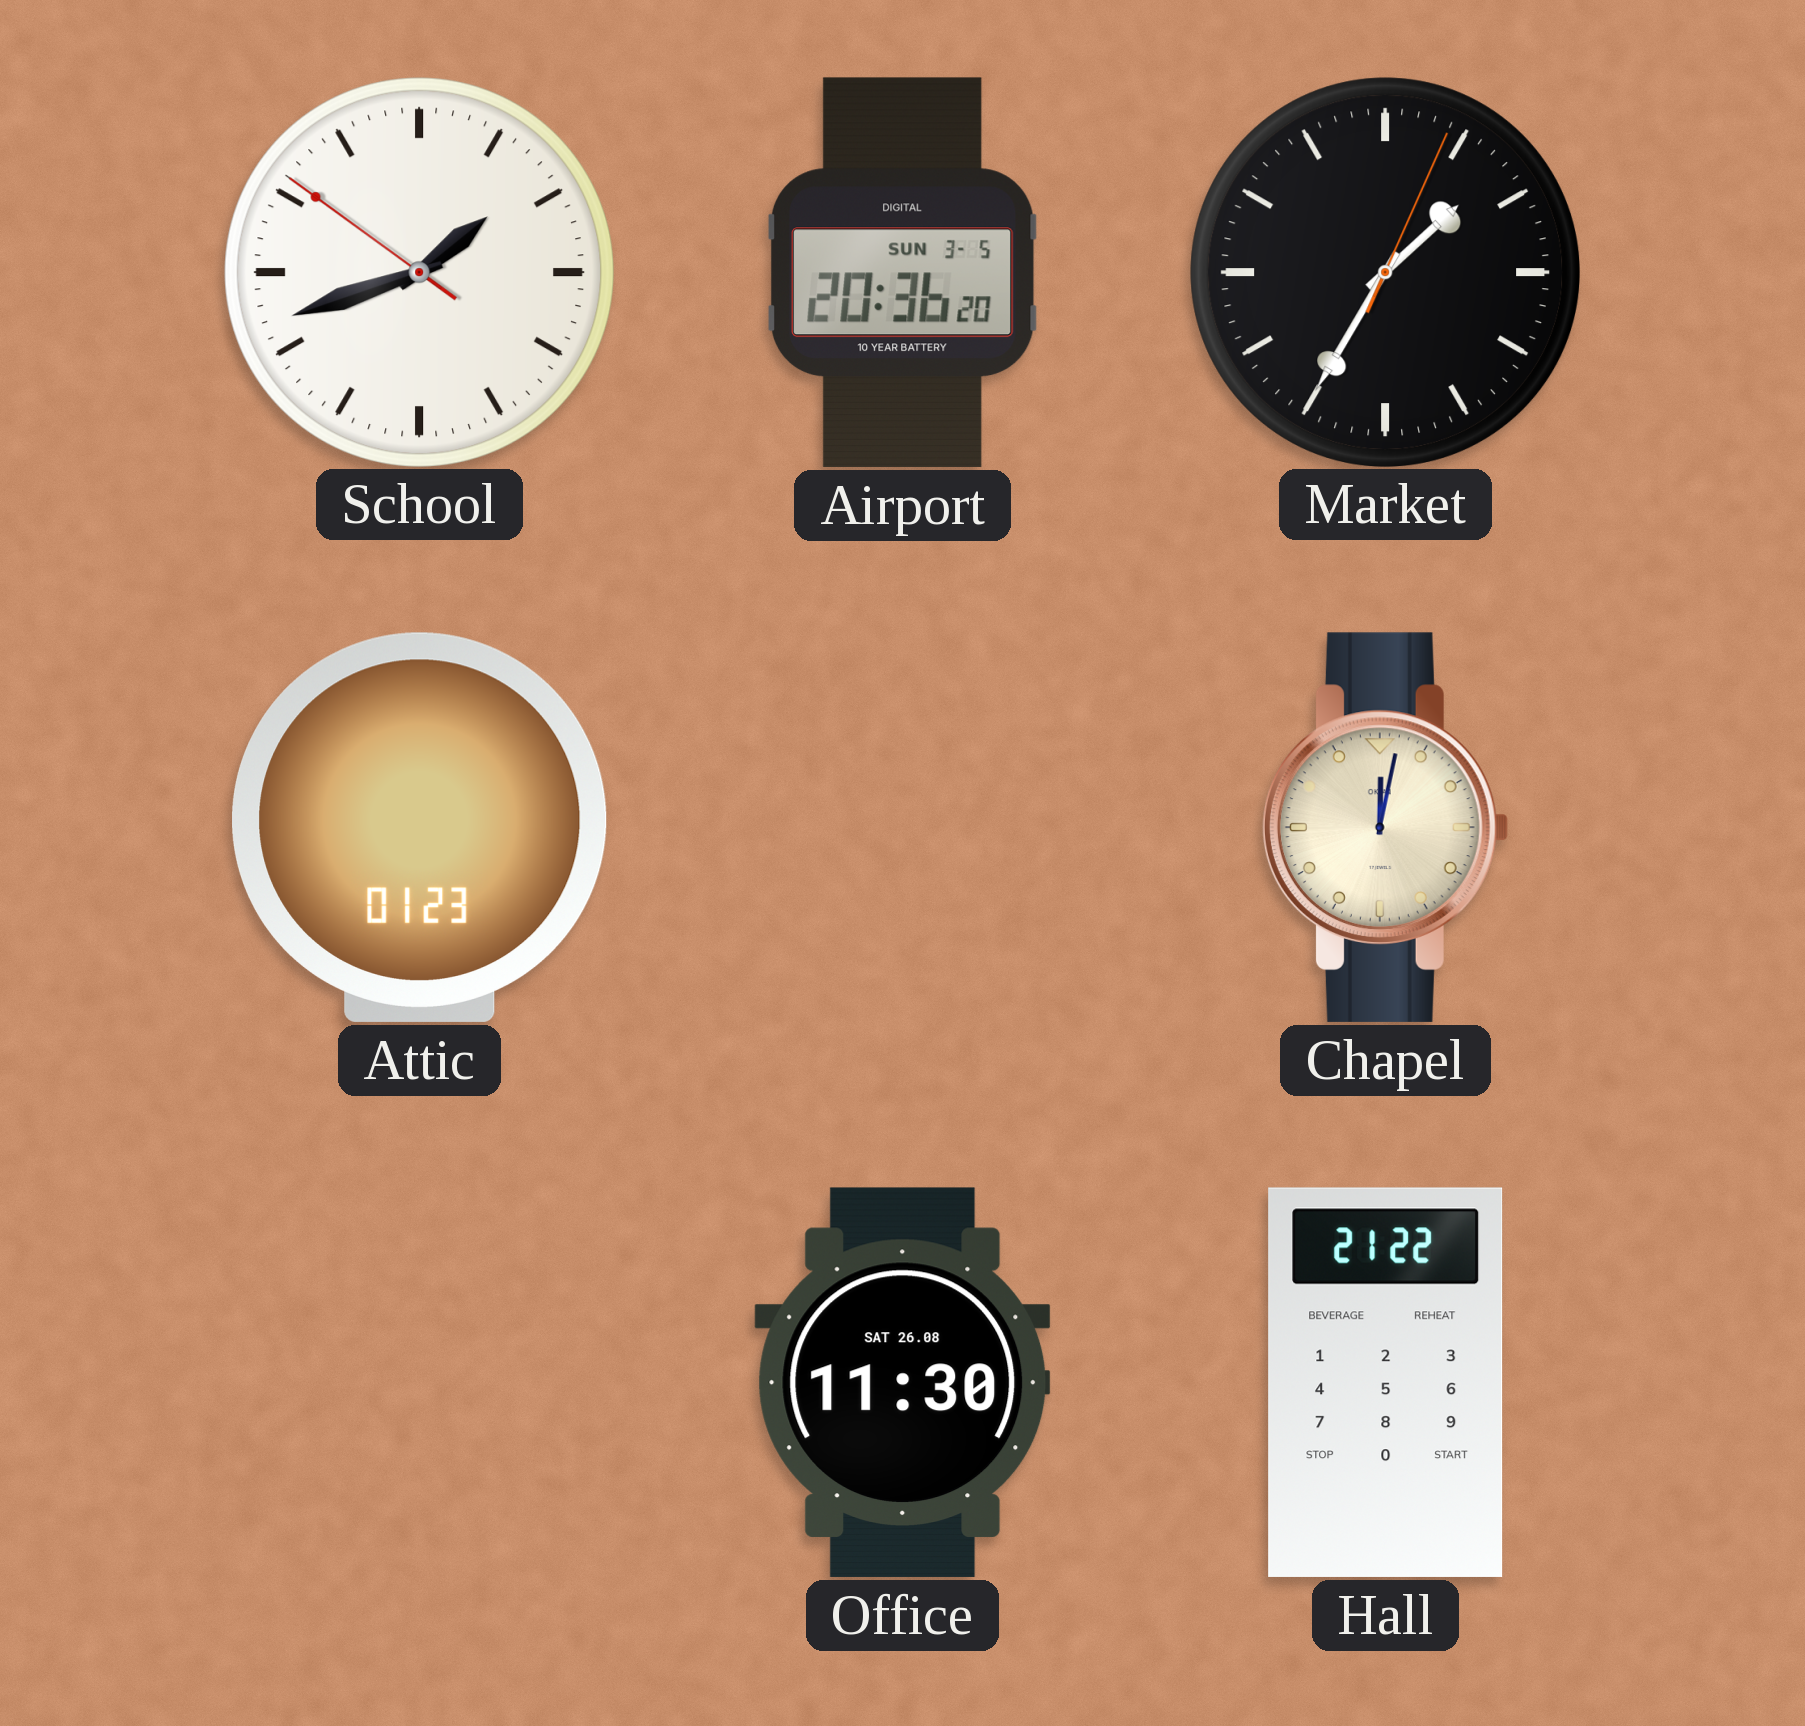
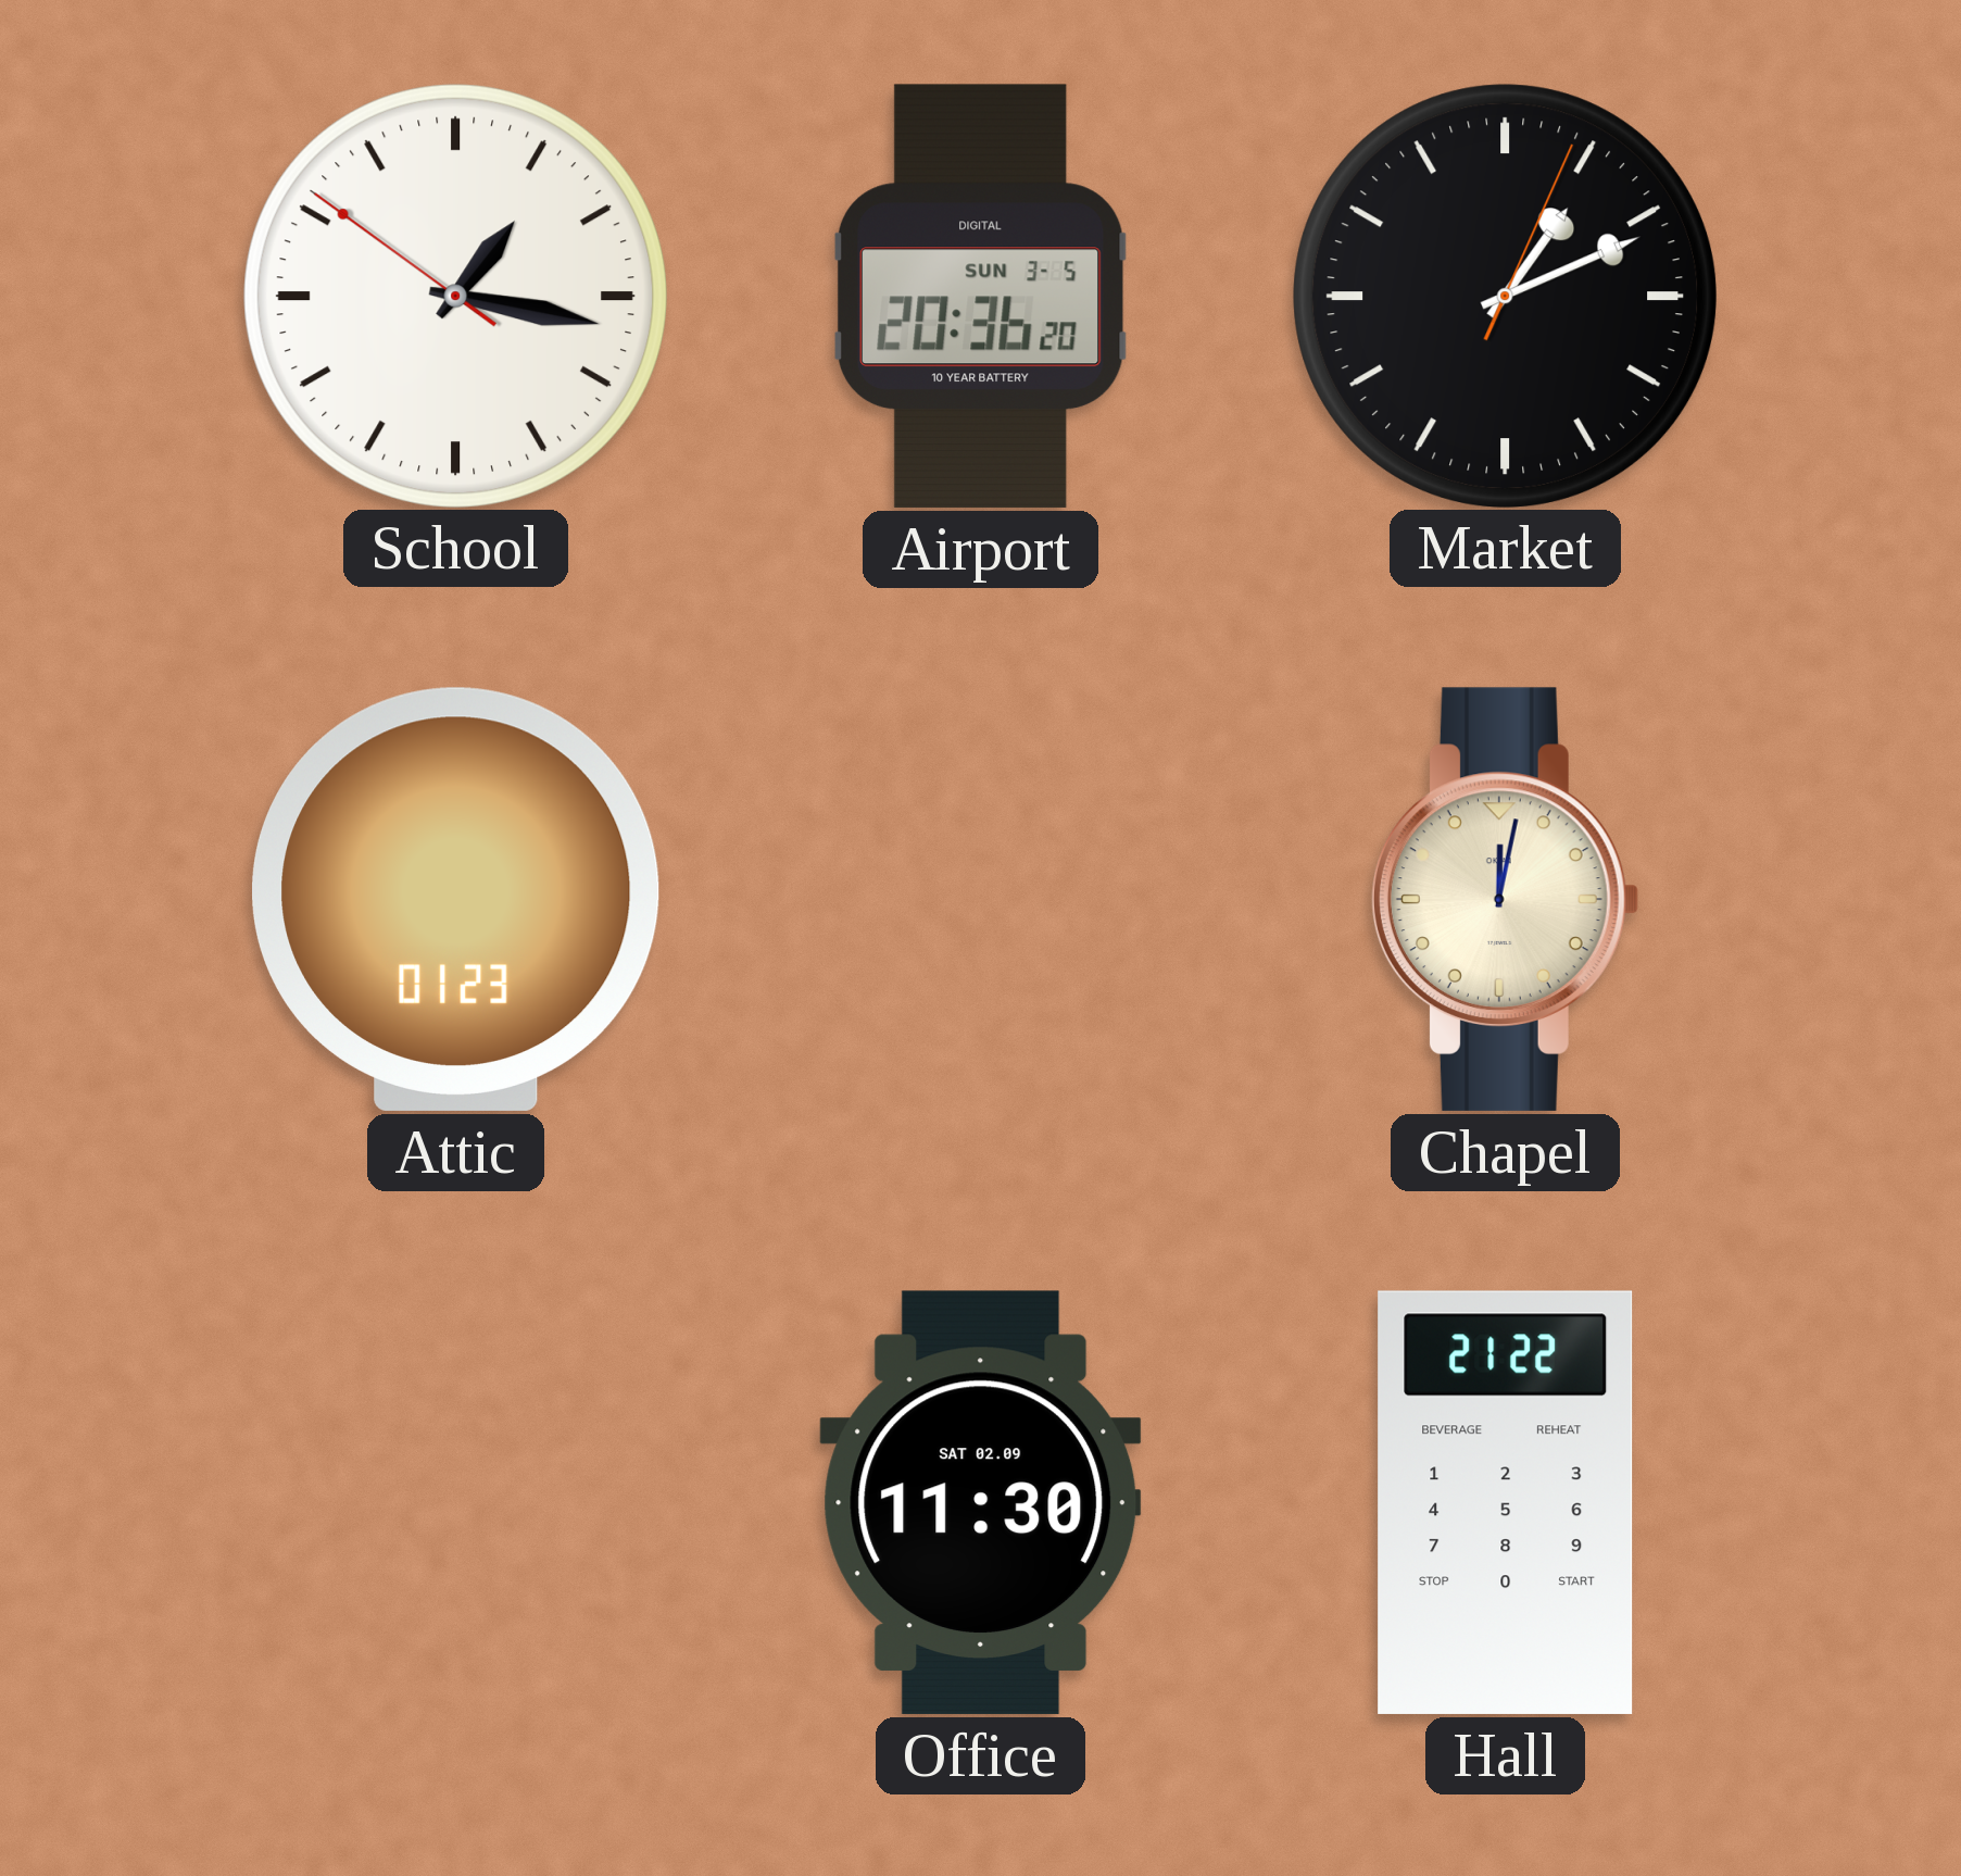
School: 1:41 -> 1:16 (455, 296)
Market: 1:35 -> 1:11 (1505, 296)
Office date: SAT 26.08 -> SAT 02.09 (981, 1502)
